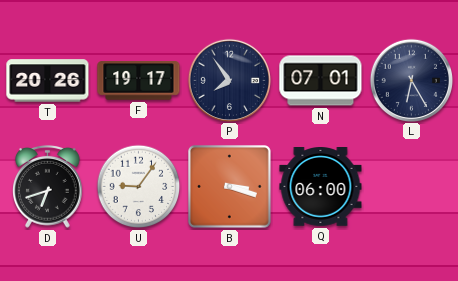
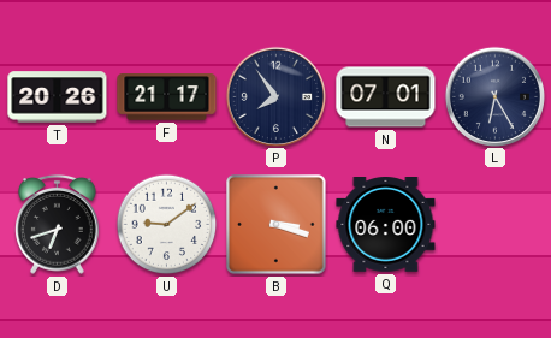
F: 19:17 -> 21:17 (167, 97)
U: 9:06 -> 9:09 (167, 225)
